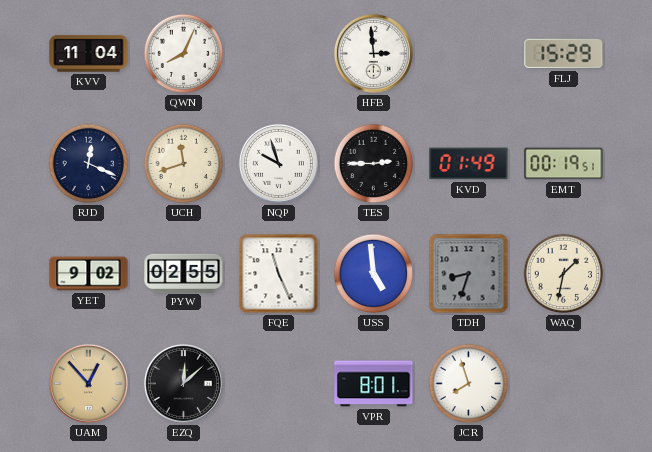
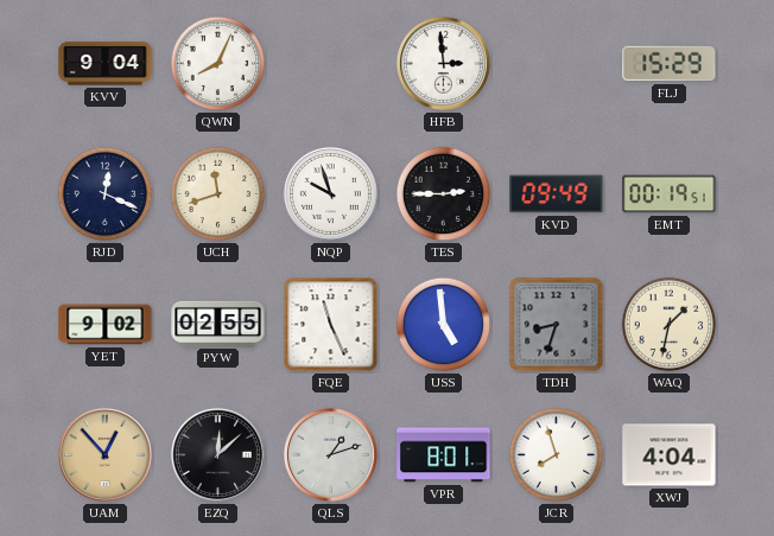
KVV: 11:04 -> 9:04 (106, 64)
KVD: 01:49 -> 09:49 (557, 194)
QLS: none -> 1:12 (330, 454)
XWJ: none -> 4:04 (670, 455)
